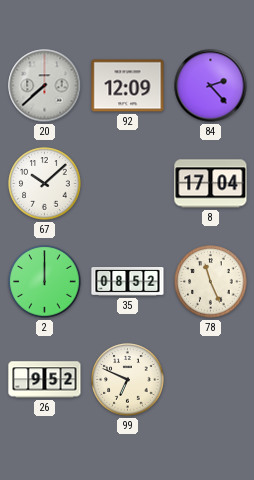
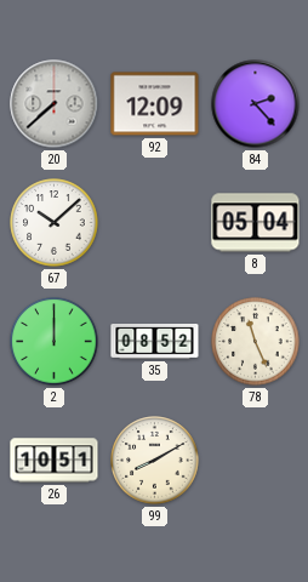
8: 17:04 -> 05:04 (256, 223)
26: 9:52 -> 10:51 (55, 461)
99: 6:49 -> 8:10 (155, 461)
